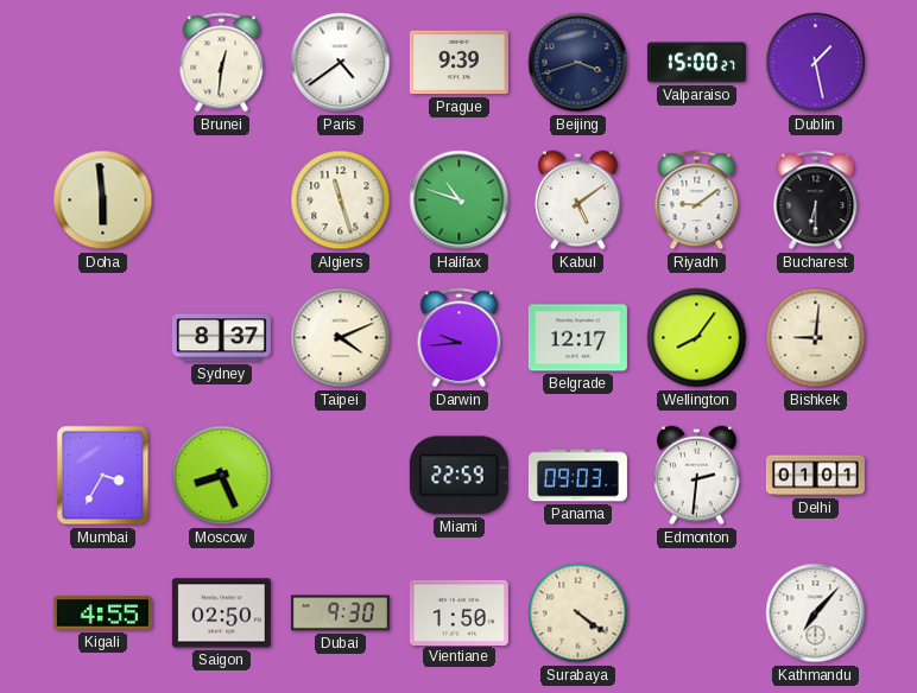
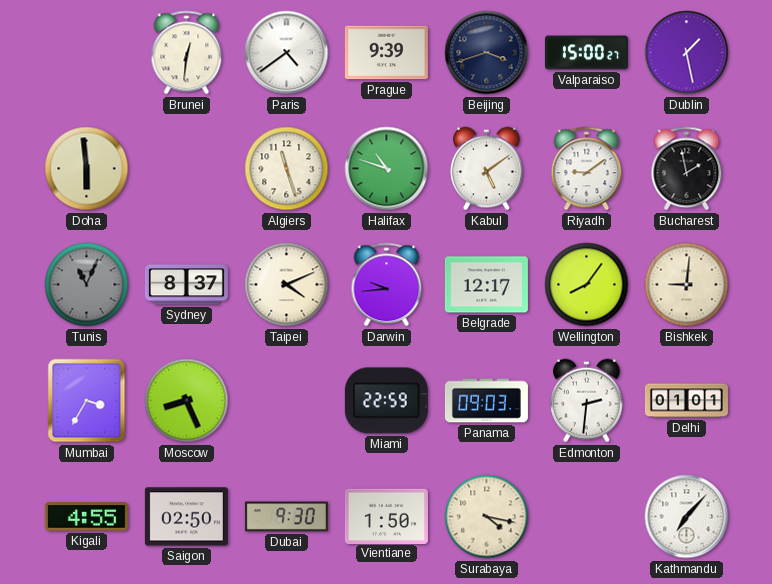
Bucharest: 6:30 -> 1:58 (687, 169)
Tunis: none -> 11:04 (87, 285)
Surabaya: 4:21 -> 4:17 (487, 517)
